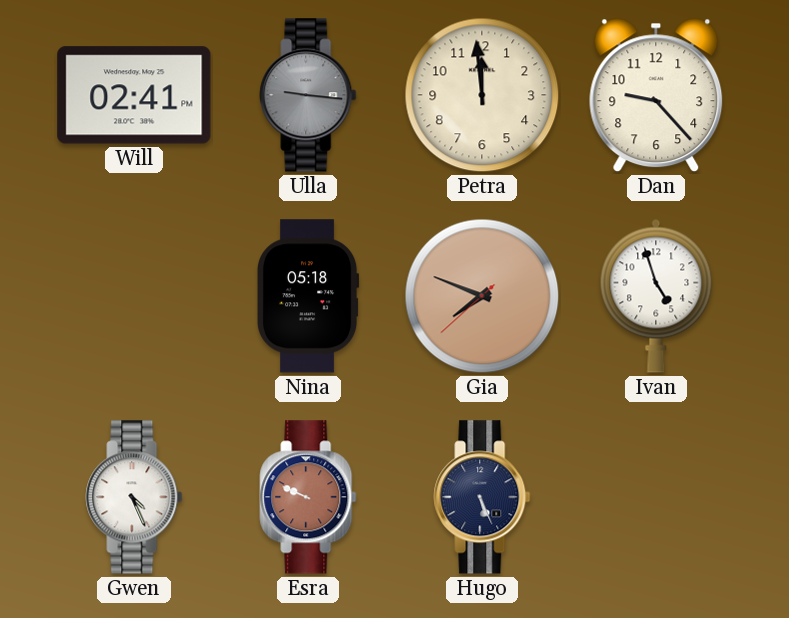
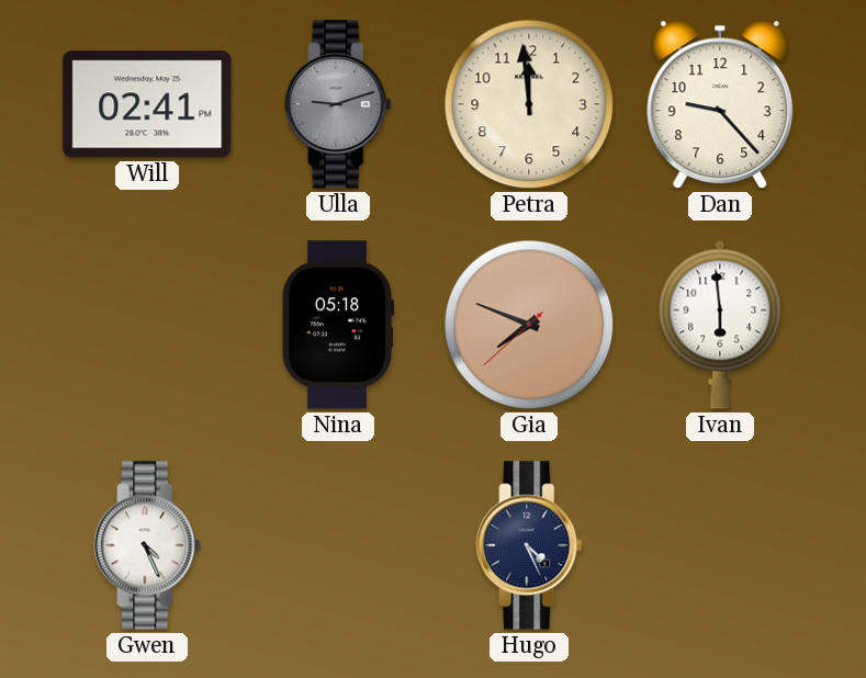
Ulla: 9:16 -> 9:12 (338, 104)
Ivan: 4:57 -> 5:59 (720, 325)
Esra: 9:49 -> none (308, 497)
Hugo: 5:26 -> 4:26 (529, 545)
